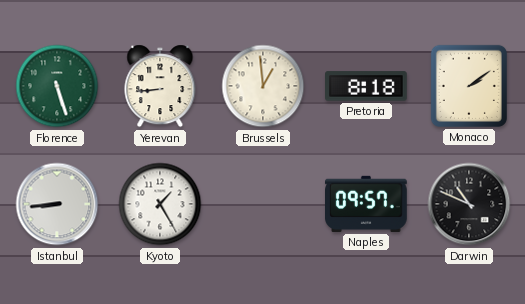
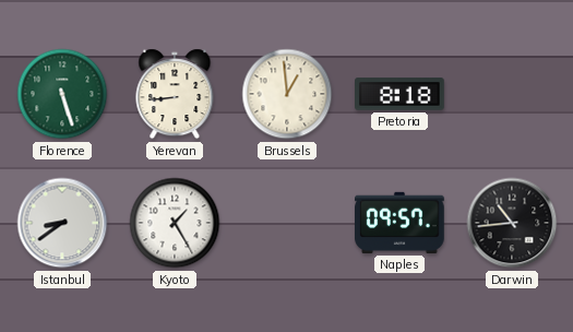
Monaco: 2:09 -> none (469, 86)
Istanbul: 8:44 -> 8:39 (62, 223)
Darwin: 10:49 -> 10:44 (512, 223)
